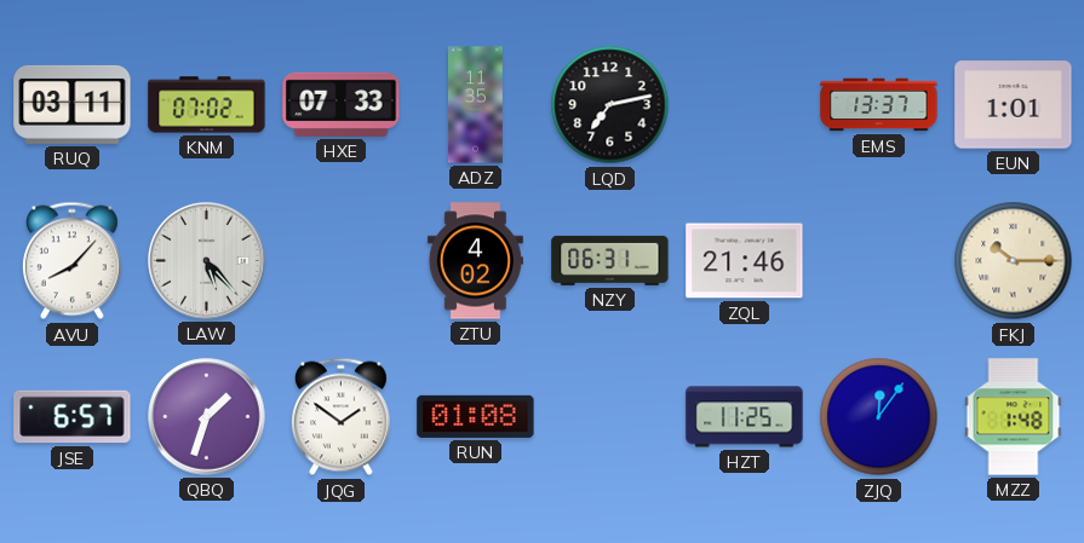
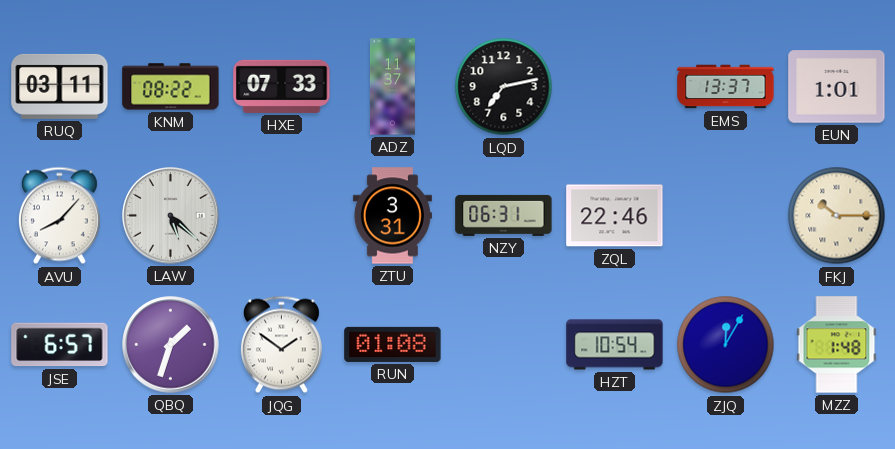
KNM: 07:02 -> 08:22 (171, 87)
ADZ: 11:35 -> 11:37 (392, 87)
LAW: 5:23 -> 5:22 (171, 216)
ZTU: 4:02 -> 3:31 (392, 216)
ZQL: 21:46 -> 22:46 (615, 216)
HZT: 11:25 -> 10:54 (615, 345)
ZJQ: 12:06 -> 12:05 (726, 345)
